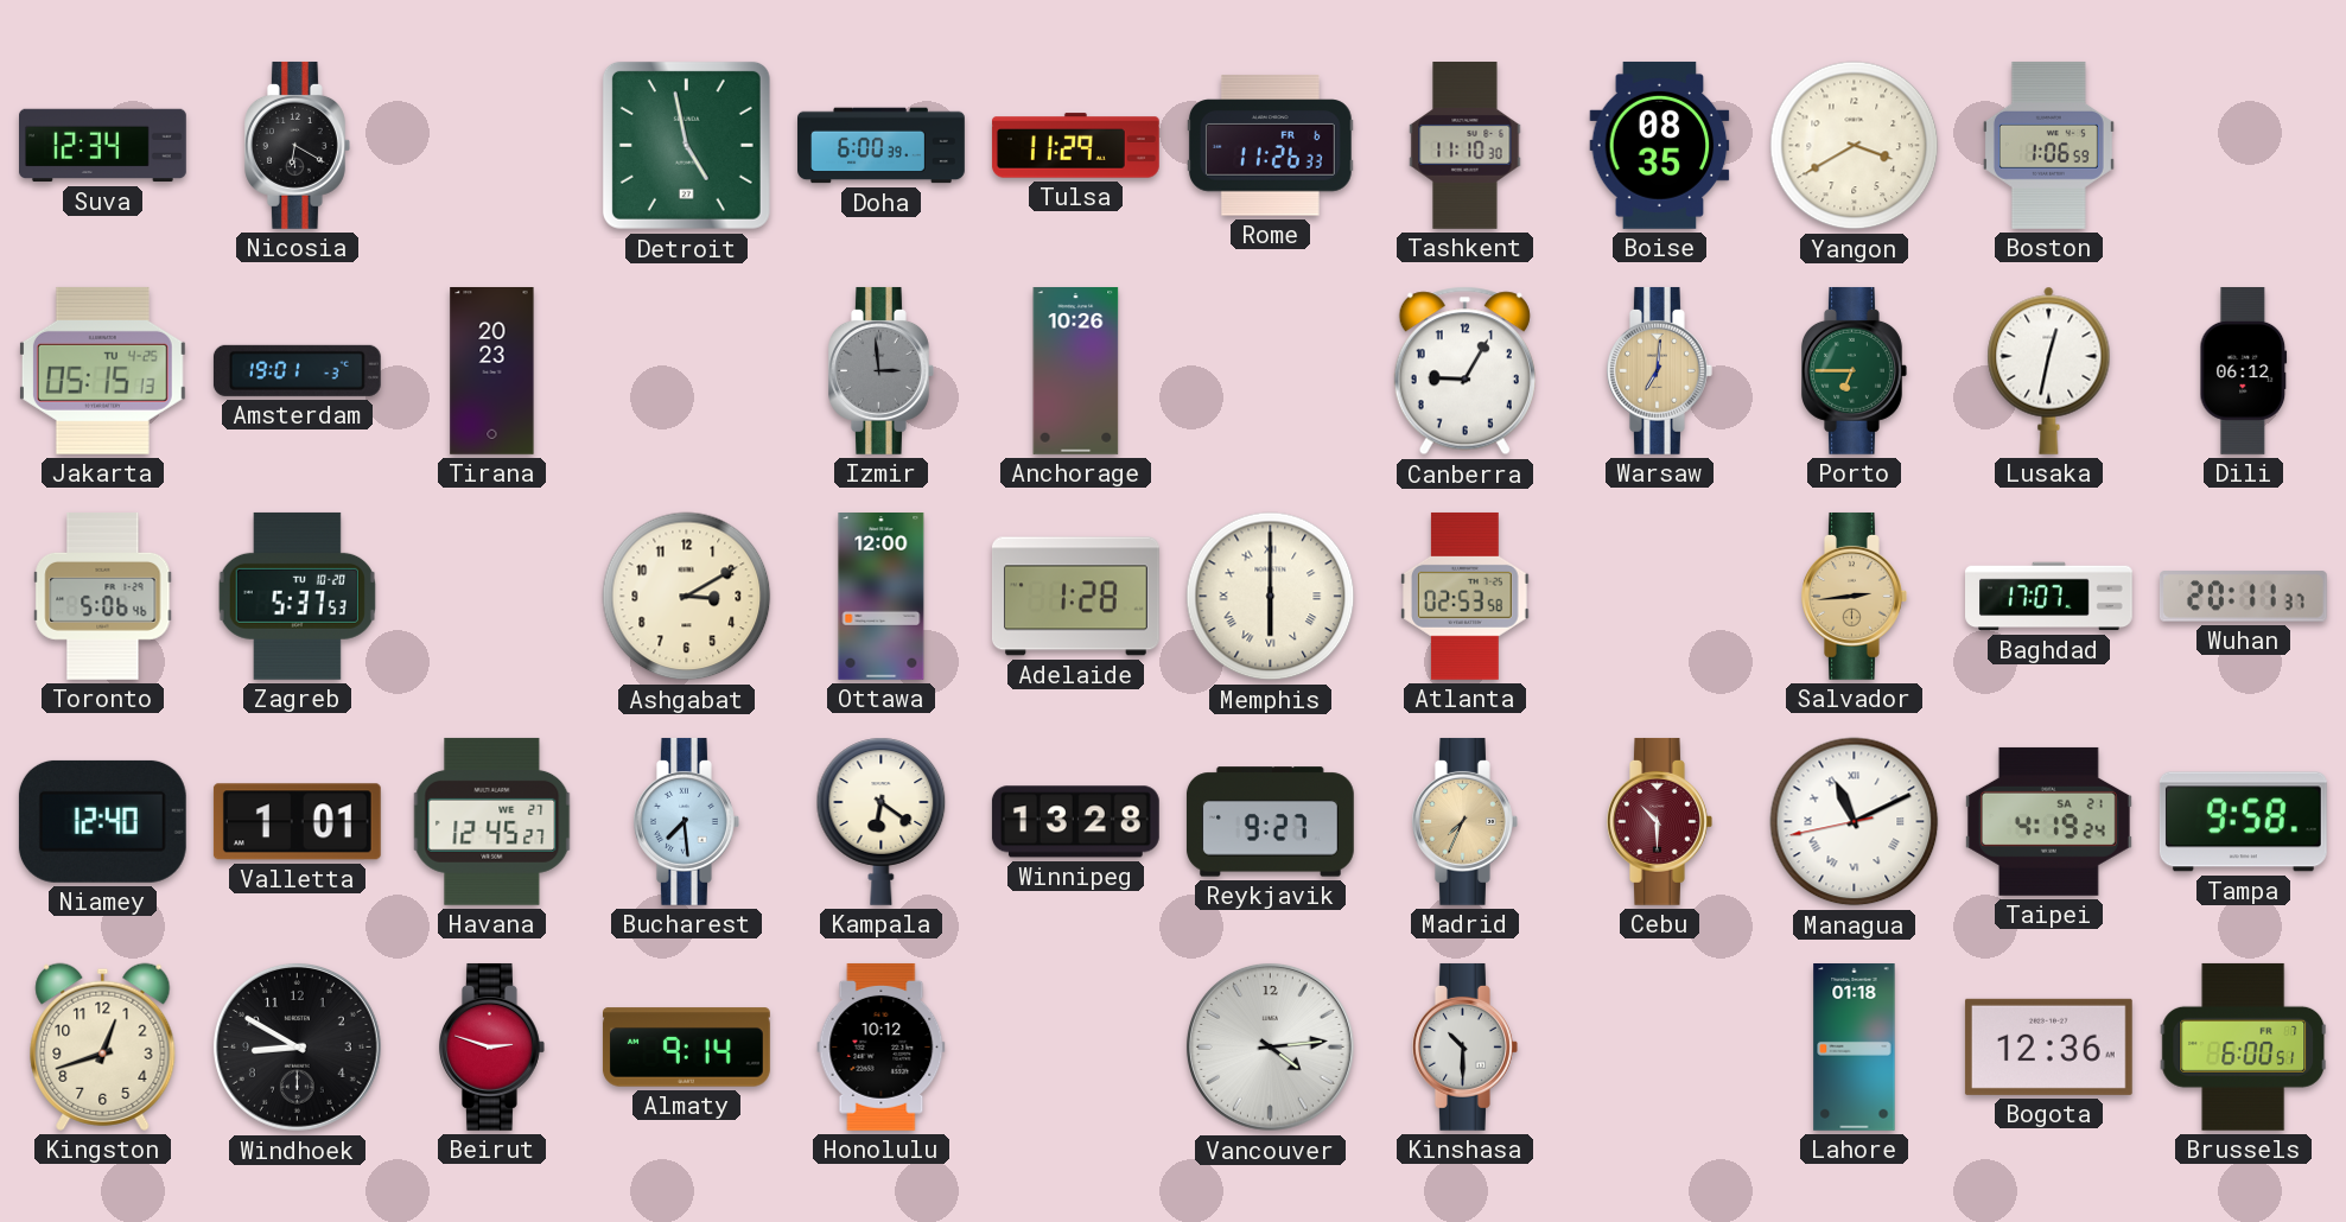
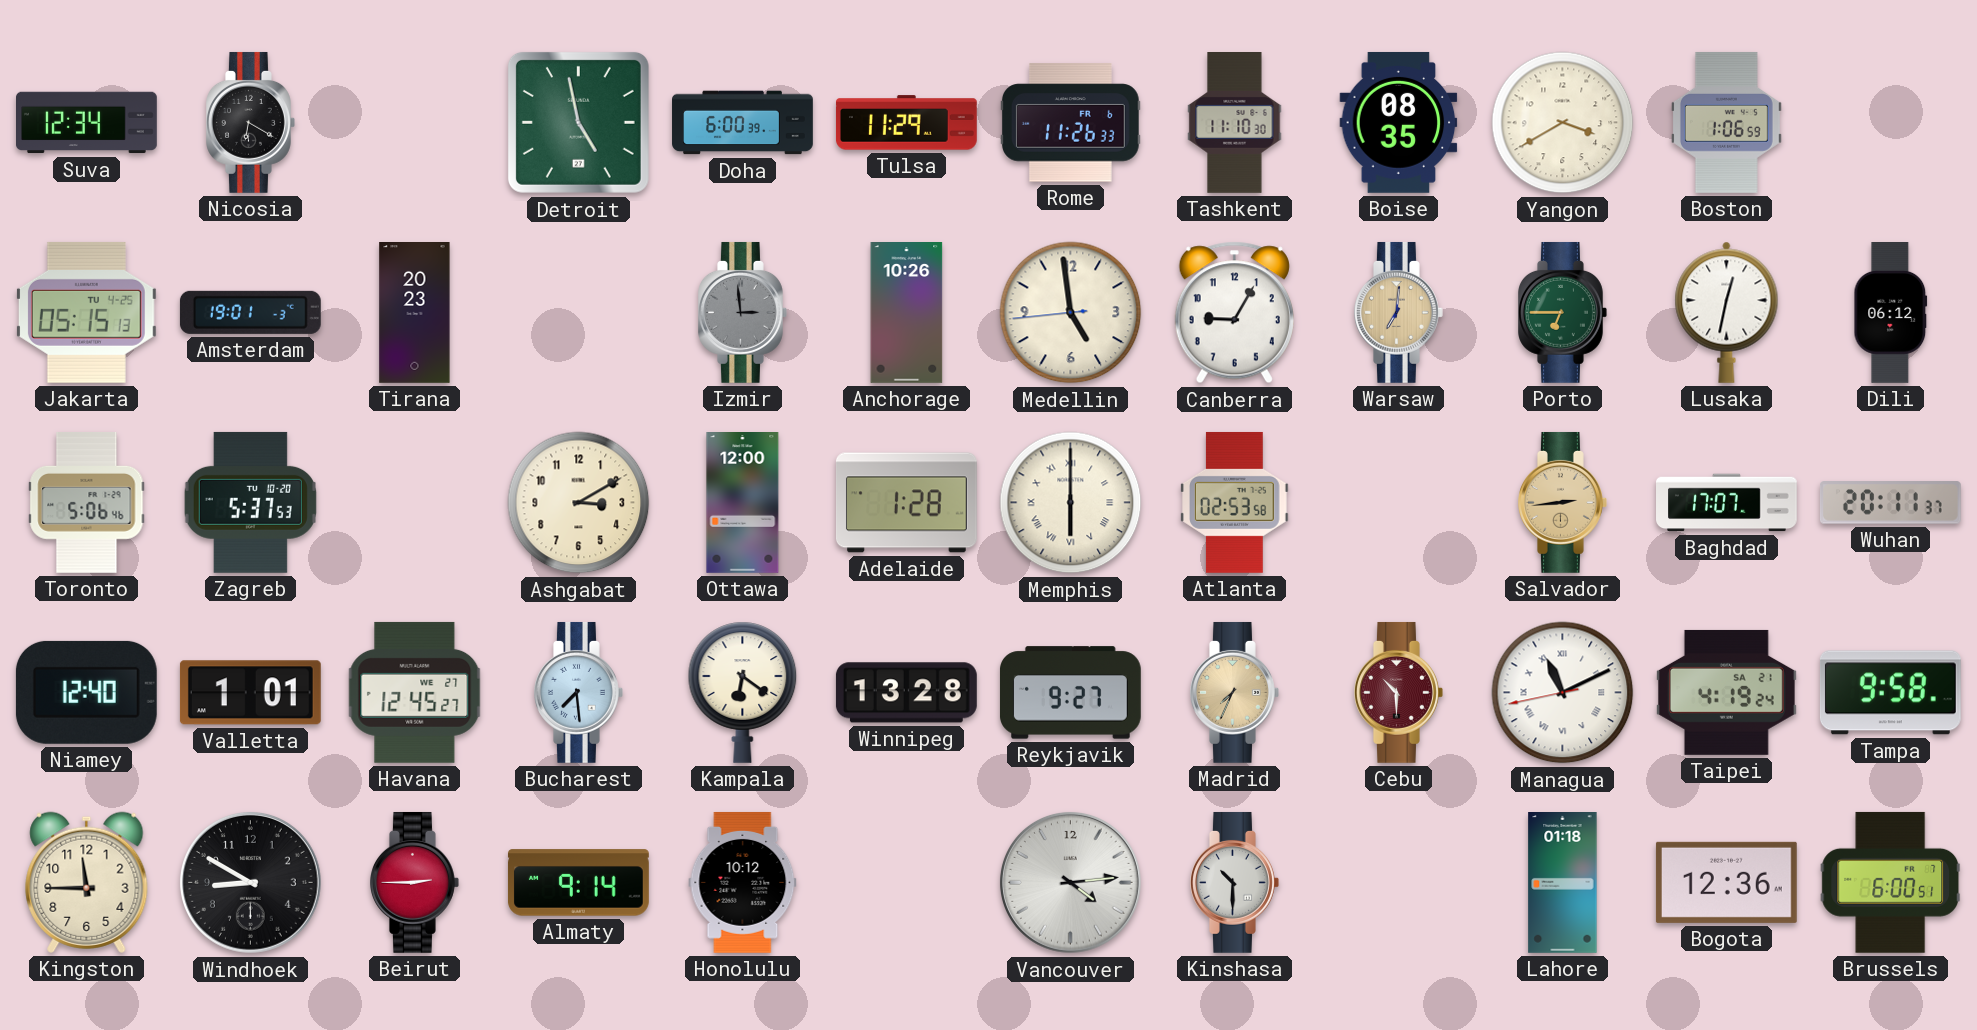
Medellin: none -> 4:58 (1071, 313)
Kingston: 12:42 -> 11:45 (87, 882)
Beirut: 2:48 -> 2:45 (415, 882)
